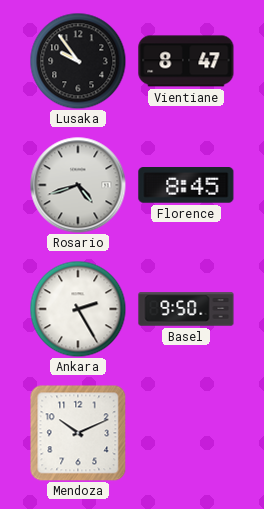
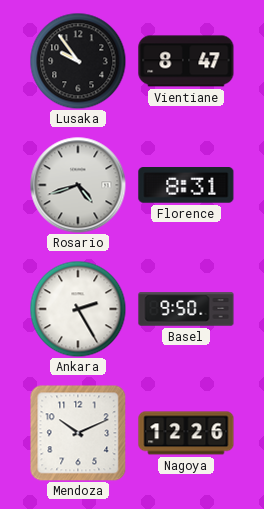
Florence: 8:45 -> 8:31 (186, 186)
Nagoya: none -> 12:26 (186, 433)
